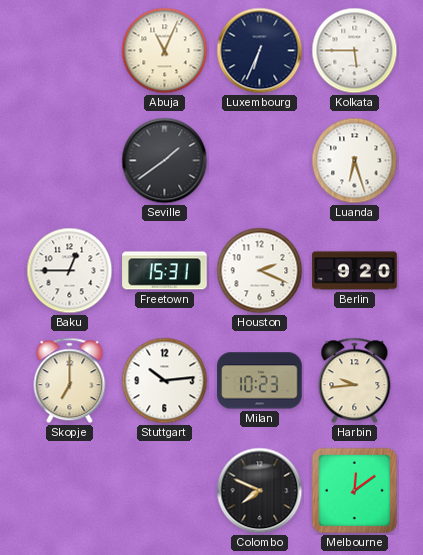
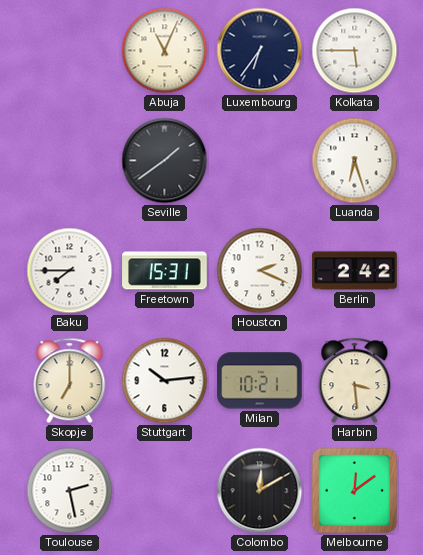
Luxembourg: 6:34 -> 6:36 (260, 51)
Baku: 12:45 -> 7:45 (70, 271)
Berlin: 9:20 -> 2:42 (355, 271)
Milan: 10:23 -> 10:21 (260, 381)
Harbin: 9:44 -> 3:29 (355, 381)
Toulouse: none -> 2:28 (70, 491)
Colombo: 7:49 -> 12:10 (260, 491)
